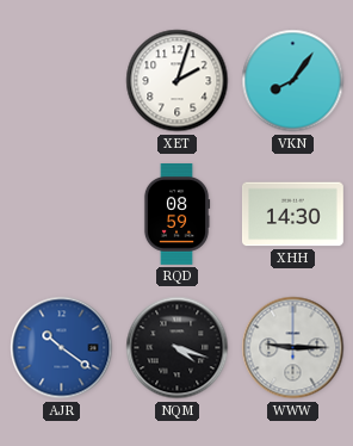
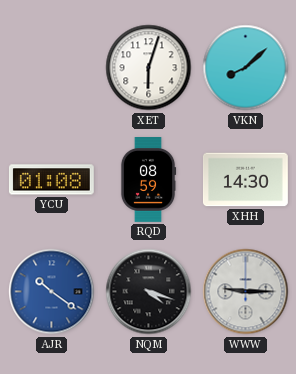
XET: 2:03 -> 6:03 (149, 68)
VKN: 8:06 -> 8:08 (246, 68)
YCU: none -> 01:08 (51, 180)
